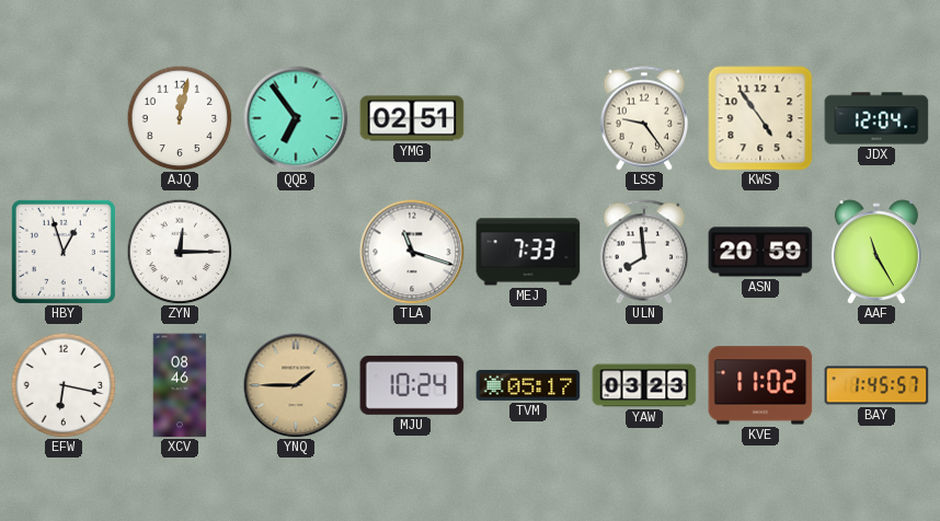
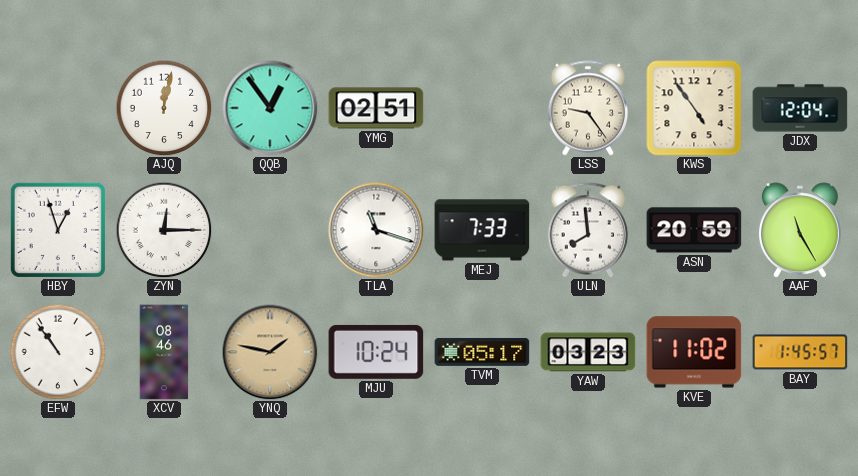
QQB: 6:54 -> 12:54 (270, 108)
EFW: 6:17 -> 10:54 (58, 352)
YNQ: 1:45 -> 1:47 (270, 352)
